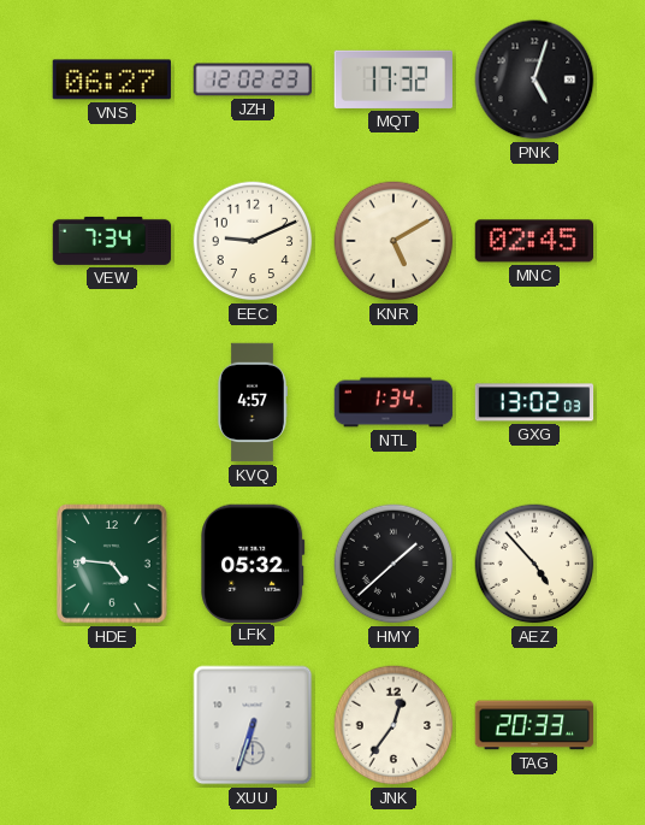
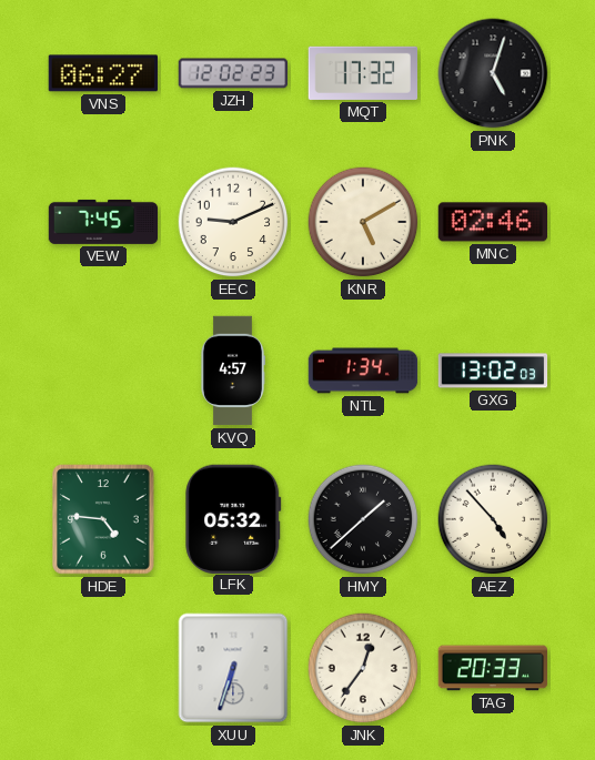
VEW: 7:34 -> 7:45 (103, 222)
MNC: 02:45 -> 02:46 (493, 222)
